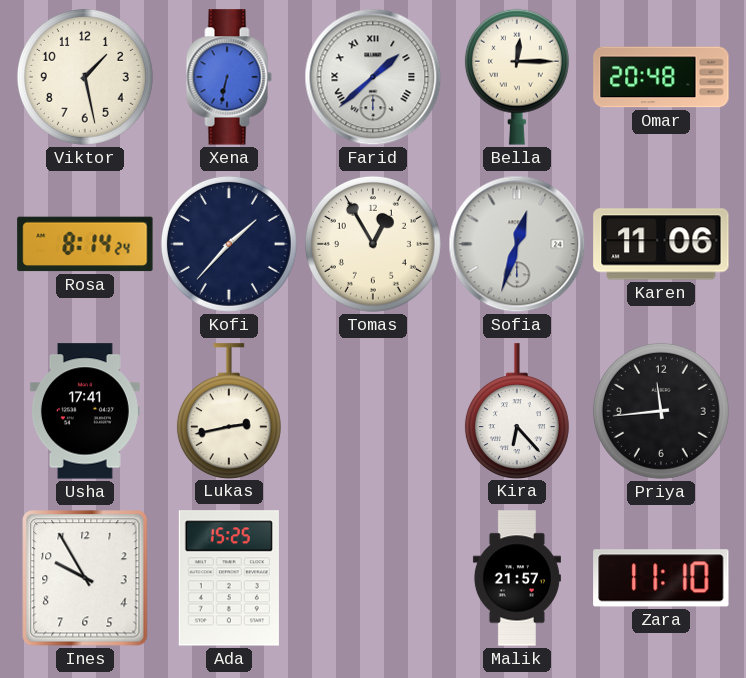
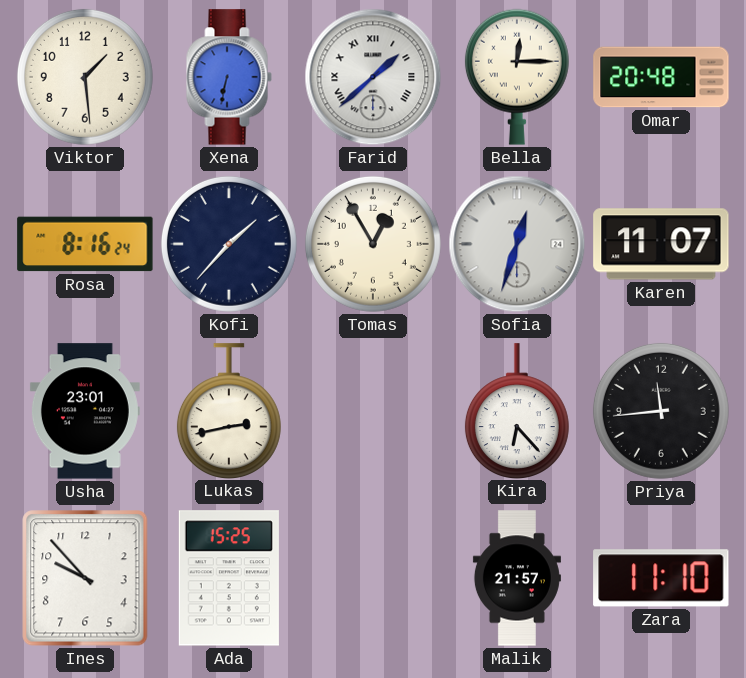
Viktor: 1:28 -> 1:29 (85, 77)
Rosa: 8:14 -> 8:16 (85, 244)
Karen: 11:06 -> 11:07 (661, 244)
Usha: 17:41 -> 23:01 (85, 411)
Ines: 9:55 -> 9:53 (85, 578)
